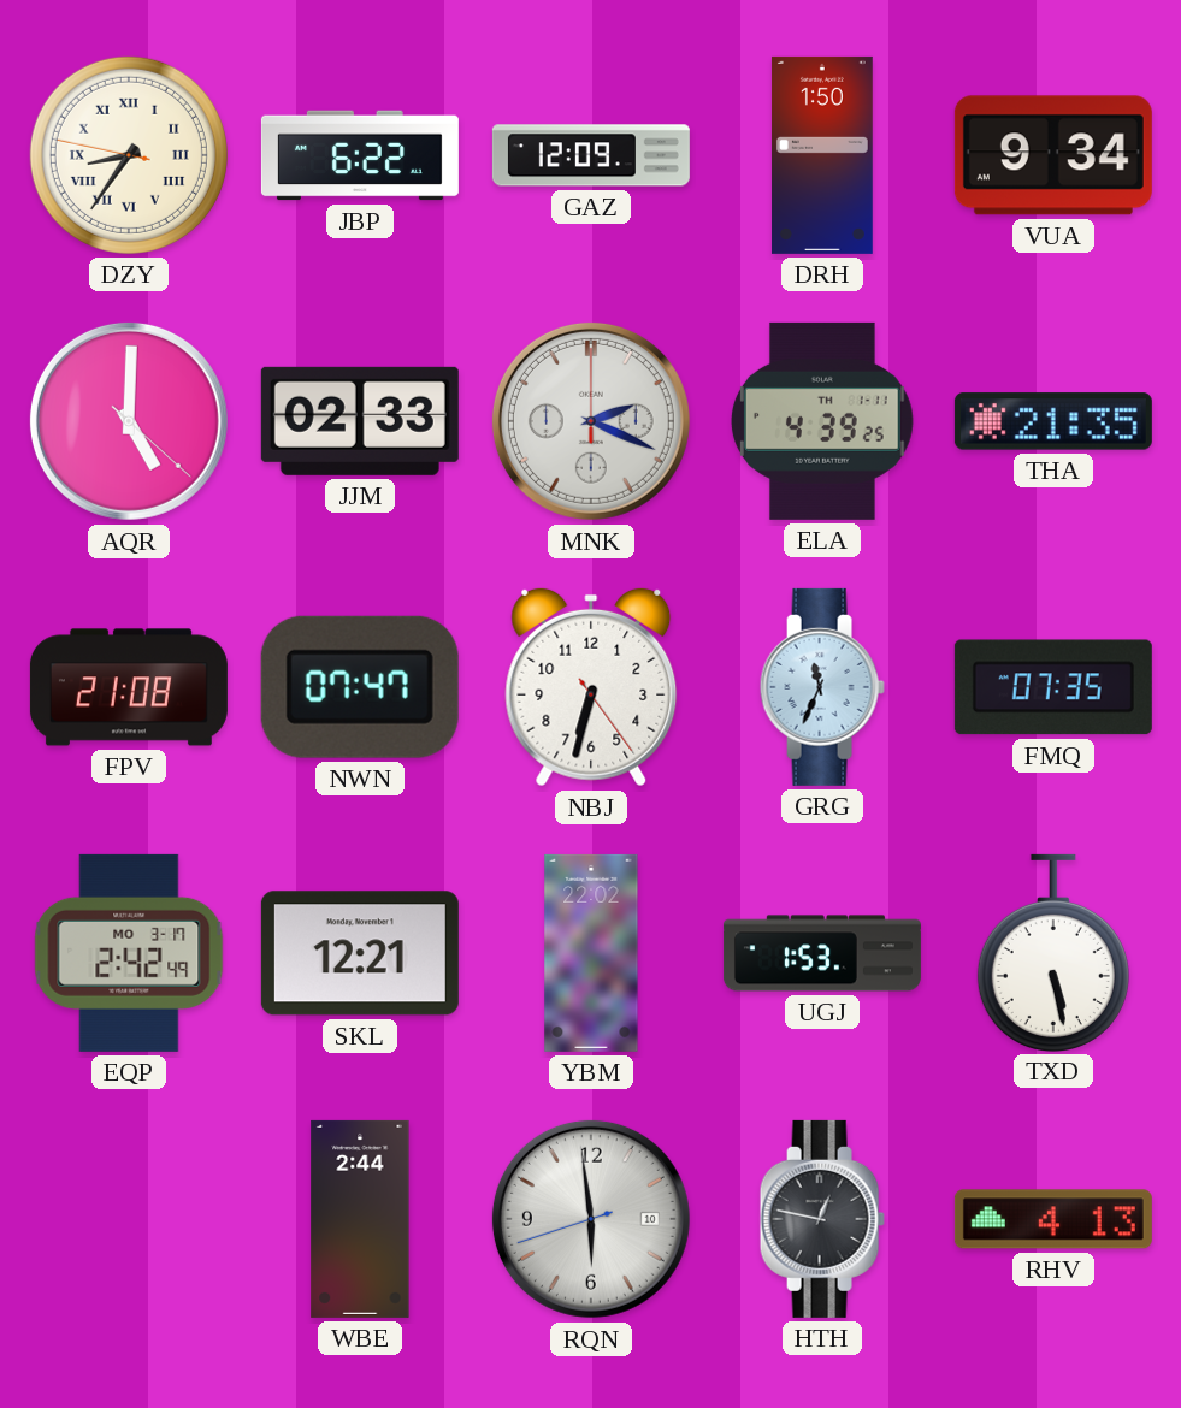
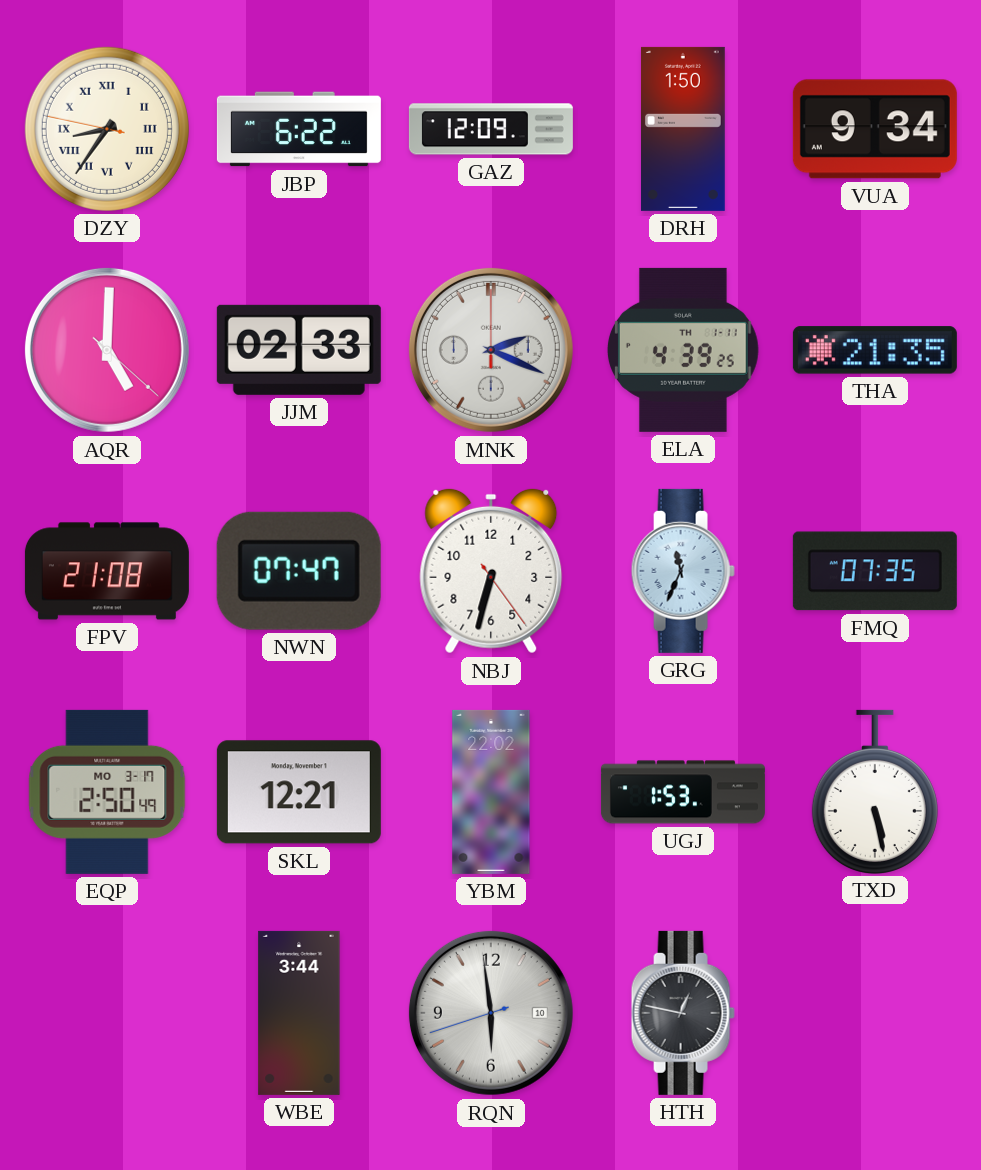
EQP: 2:42 -> 2:50 (107, 792)
WBE: 2:44 -> 3:44 (299, 1013)
RHV: 4:13 -> none (1053, 1219)
